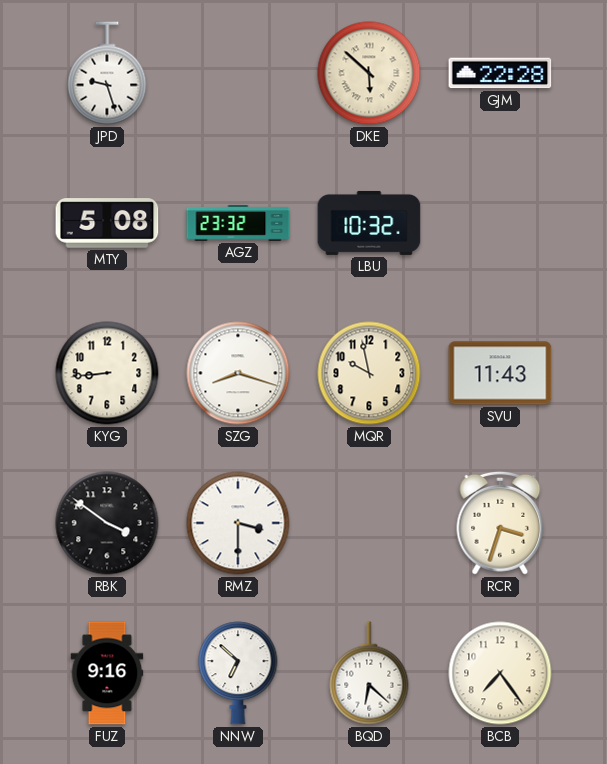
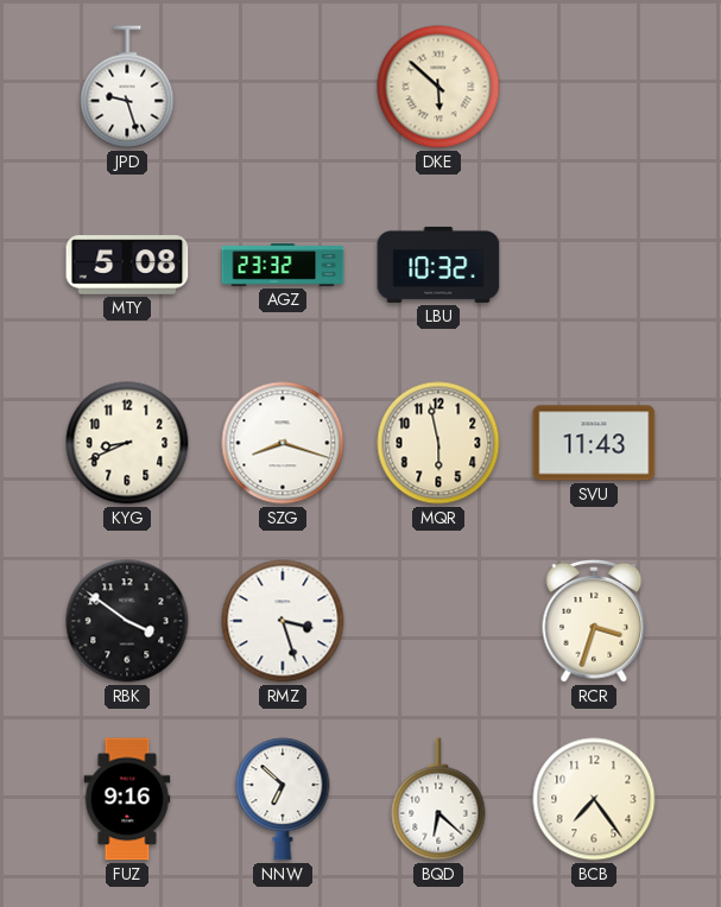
GJM: 22:28 -> none (500, 73)
KYG: 8:44 -> 8:41 (127, 443)
MQR: 9:58 -> 5:58 (438, 443)
RMZ: 3:30 -> 3:27 (283, 621)
